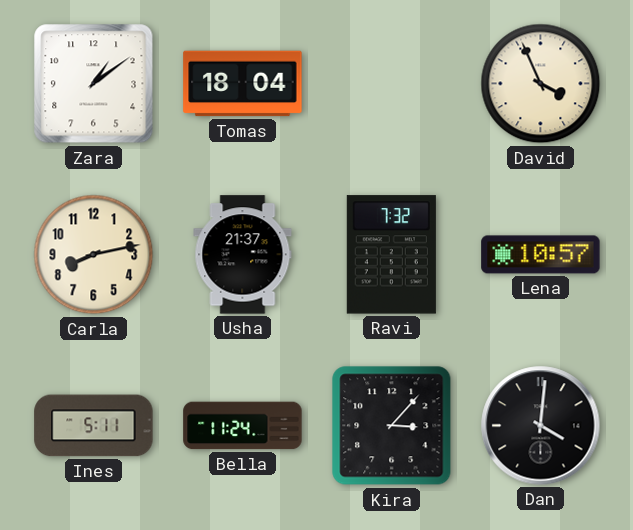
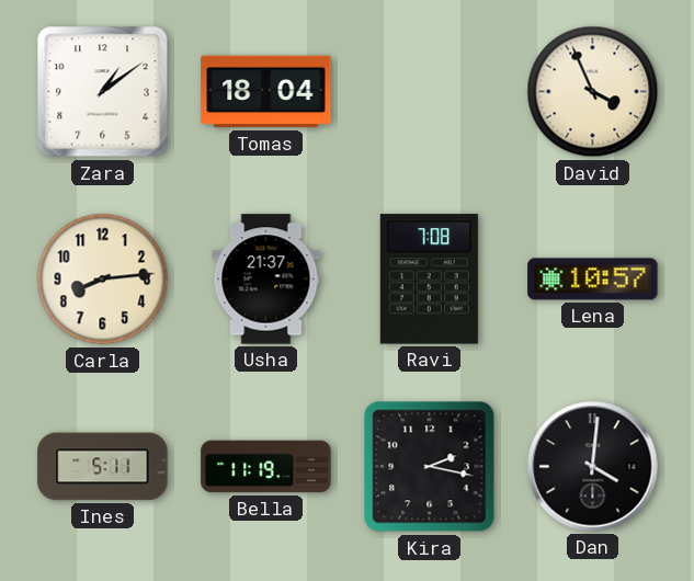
Carla: 8:13 -> 8:14 (103, 280)
Ravi: 7:32 -> 7:08 (429, 280)
Bella: 11:24 -> 11:19 (266, 467)
Kira: 3:07 -> 2:17 (430, 467)
